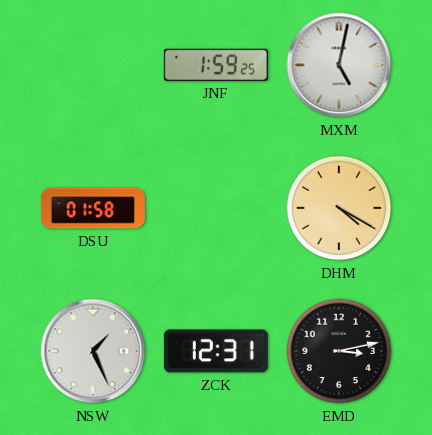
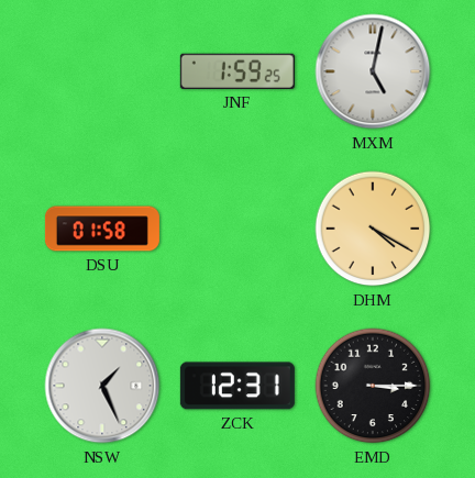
EMD: 3:13 -> 3:15 (373, 386)
